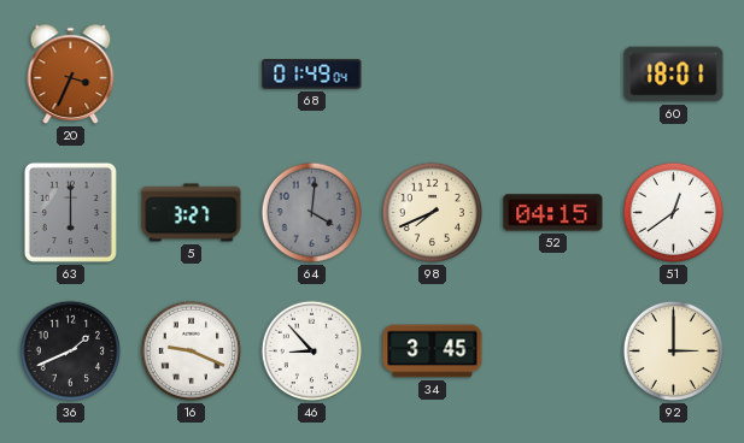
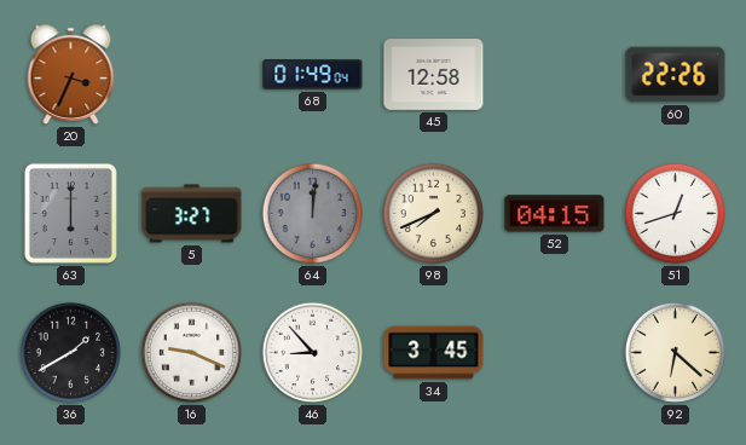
45: none -> 12:58 (434, 75)
60: 18:01 -> 22:26 (676, 75)
64: 4:01 -> 12:01 (313, 214)
51: 12:39 -> 12:42 (676, 214)
36: 1:41 -> 1:40 (71, 353)
92: 3:00 -> 6:22 (676, 353)
